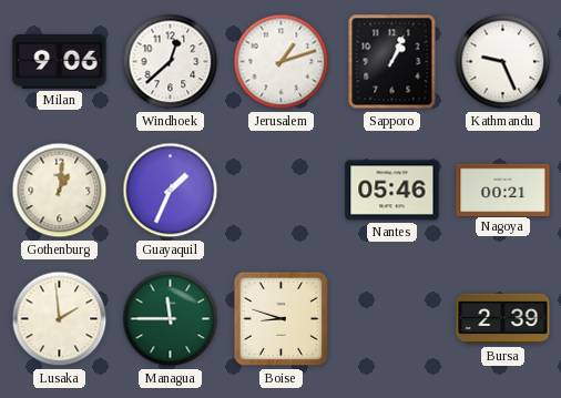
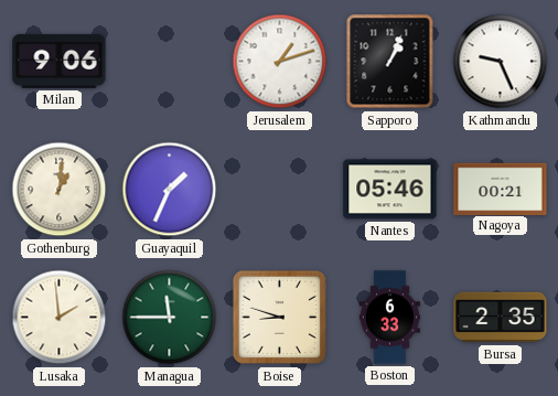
Windhoek: 12:38 -> none (171, 62)
Boston: none -> 6:33 (389, 318)
Bursa: 2:39 -> 2:35 (501, 318)
